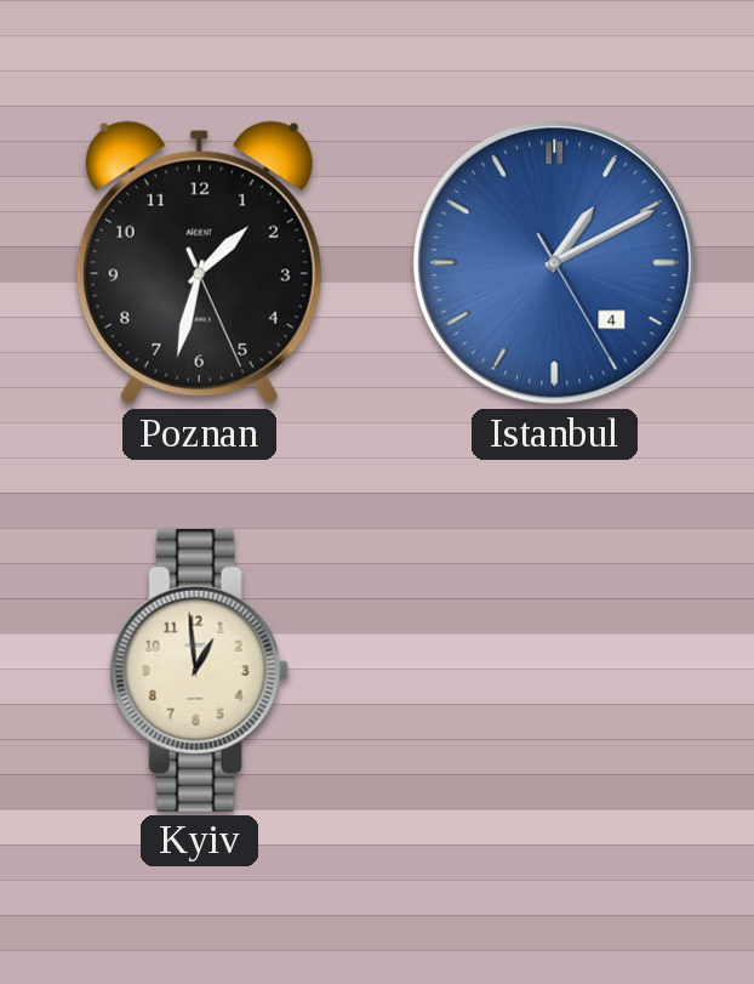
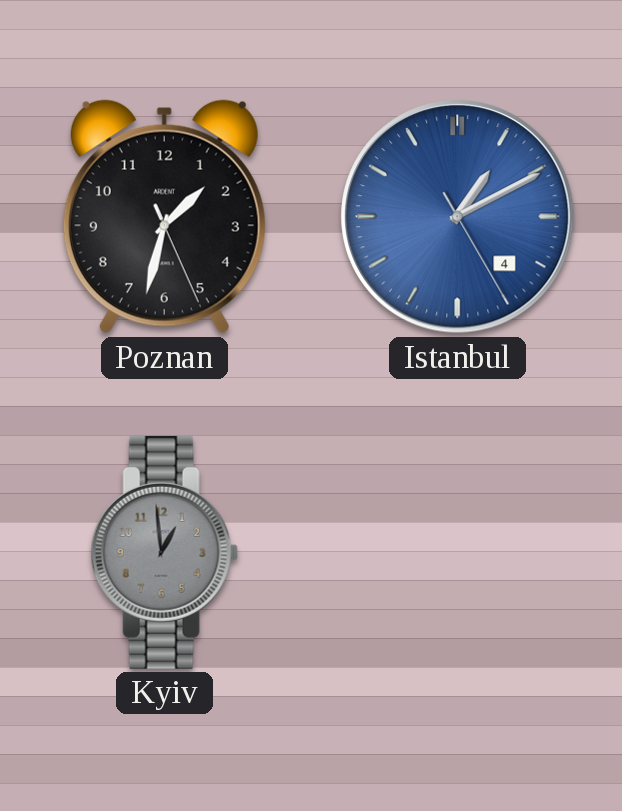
Kyiv dial: cream -> grey (164, 552)
